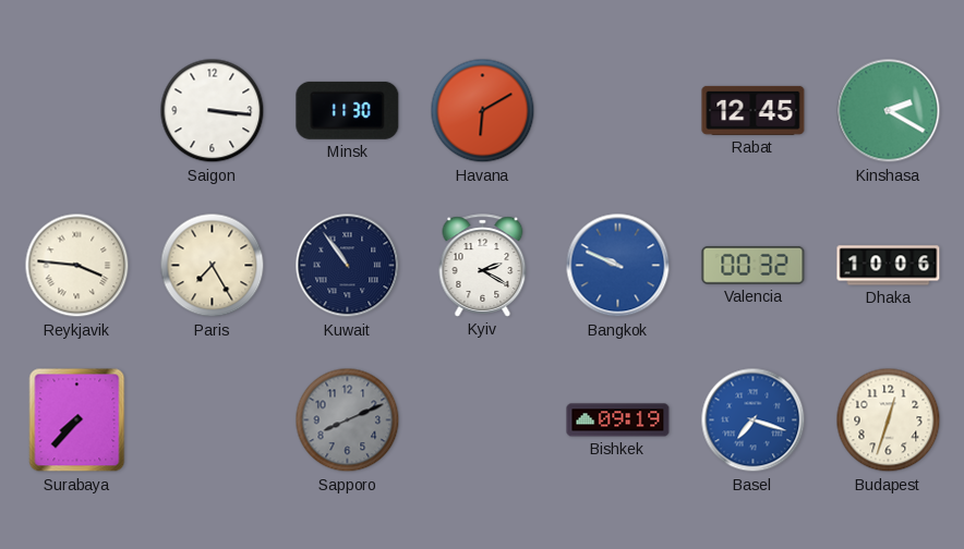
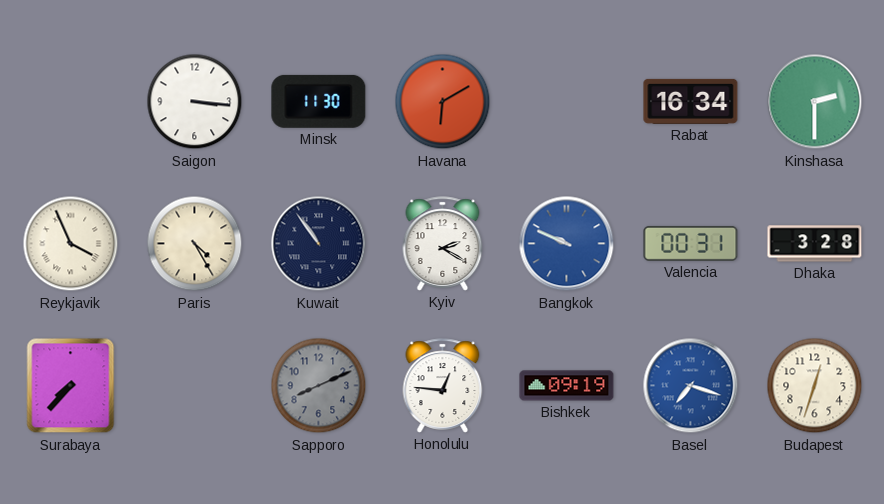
Rabat: 12:45 -> 16:34 (691, 101)
Kinshasa: 2:20 -> 2:30 (815, 102)
Reykjavik: 3:46 -> 3:56 (71, 244)
Paris: 7:25 -> 4:25 (195, 244)
Valencia: 00:32 -> 00:31 (691, 243)
Dhaka: 10:06 -> 3:28 (815, 244)
Honolulu: none -> 12:46 (443, 386)
